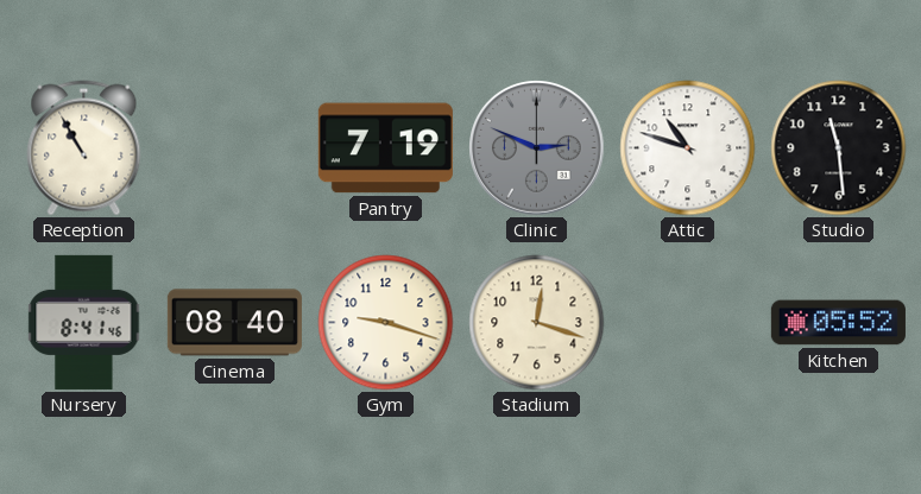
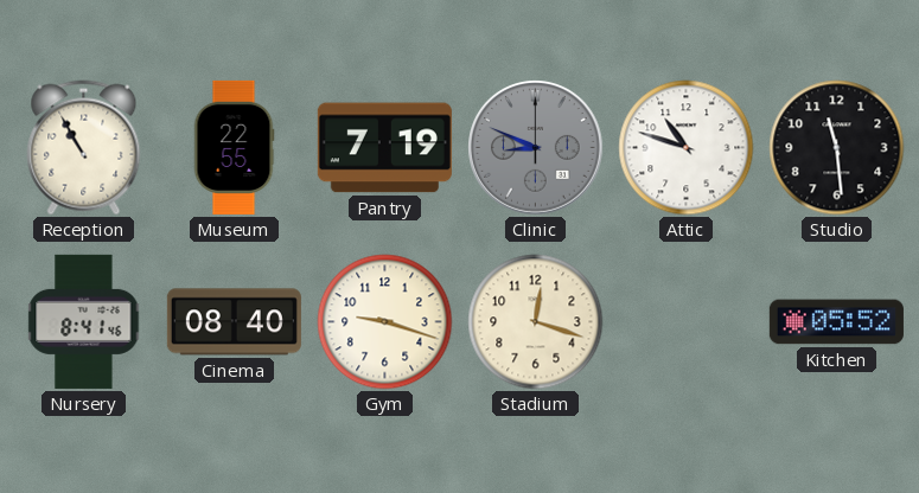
Museum: none -> 22:55 (234, 147)
Clinic: 2:49 -> 8:49 (536, 148)
